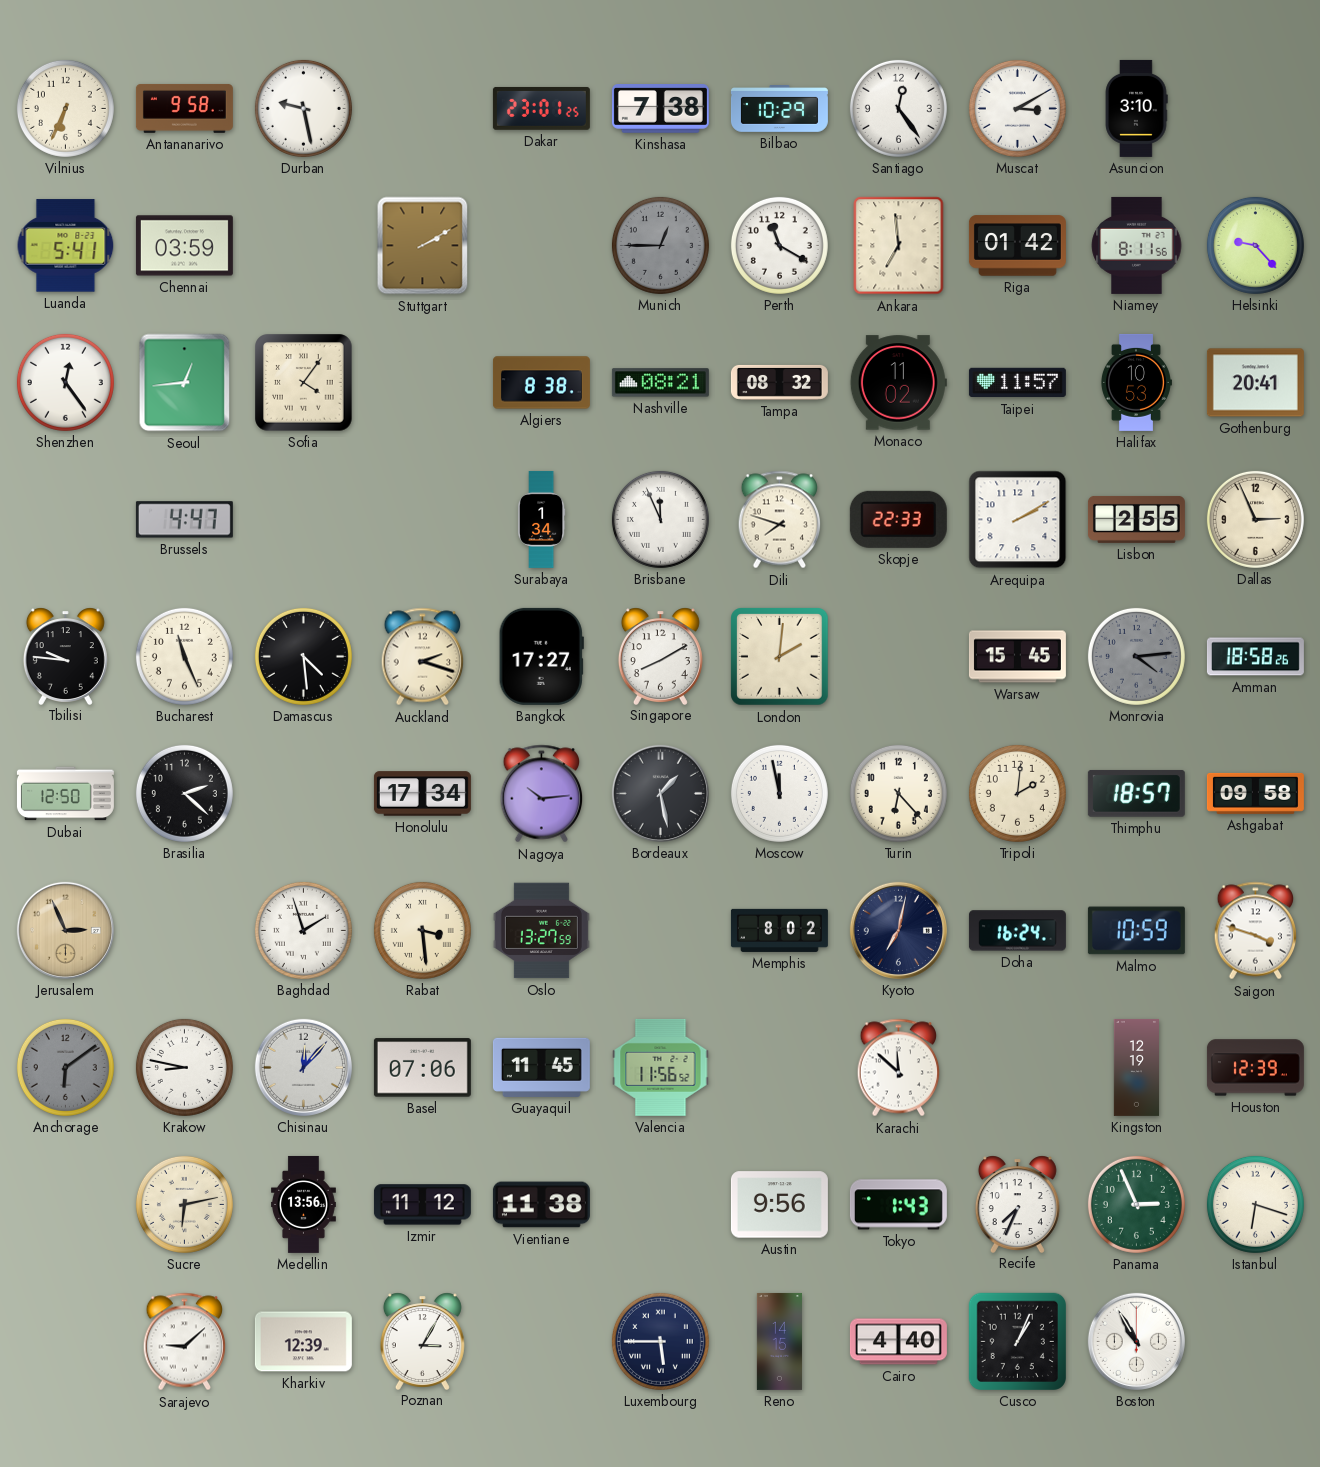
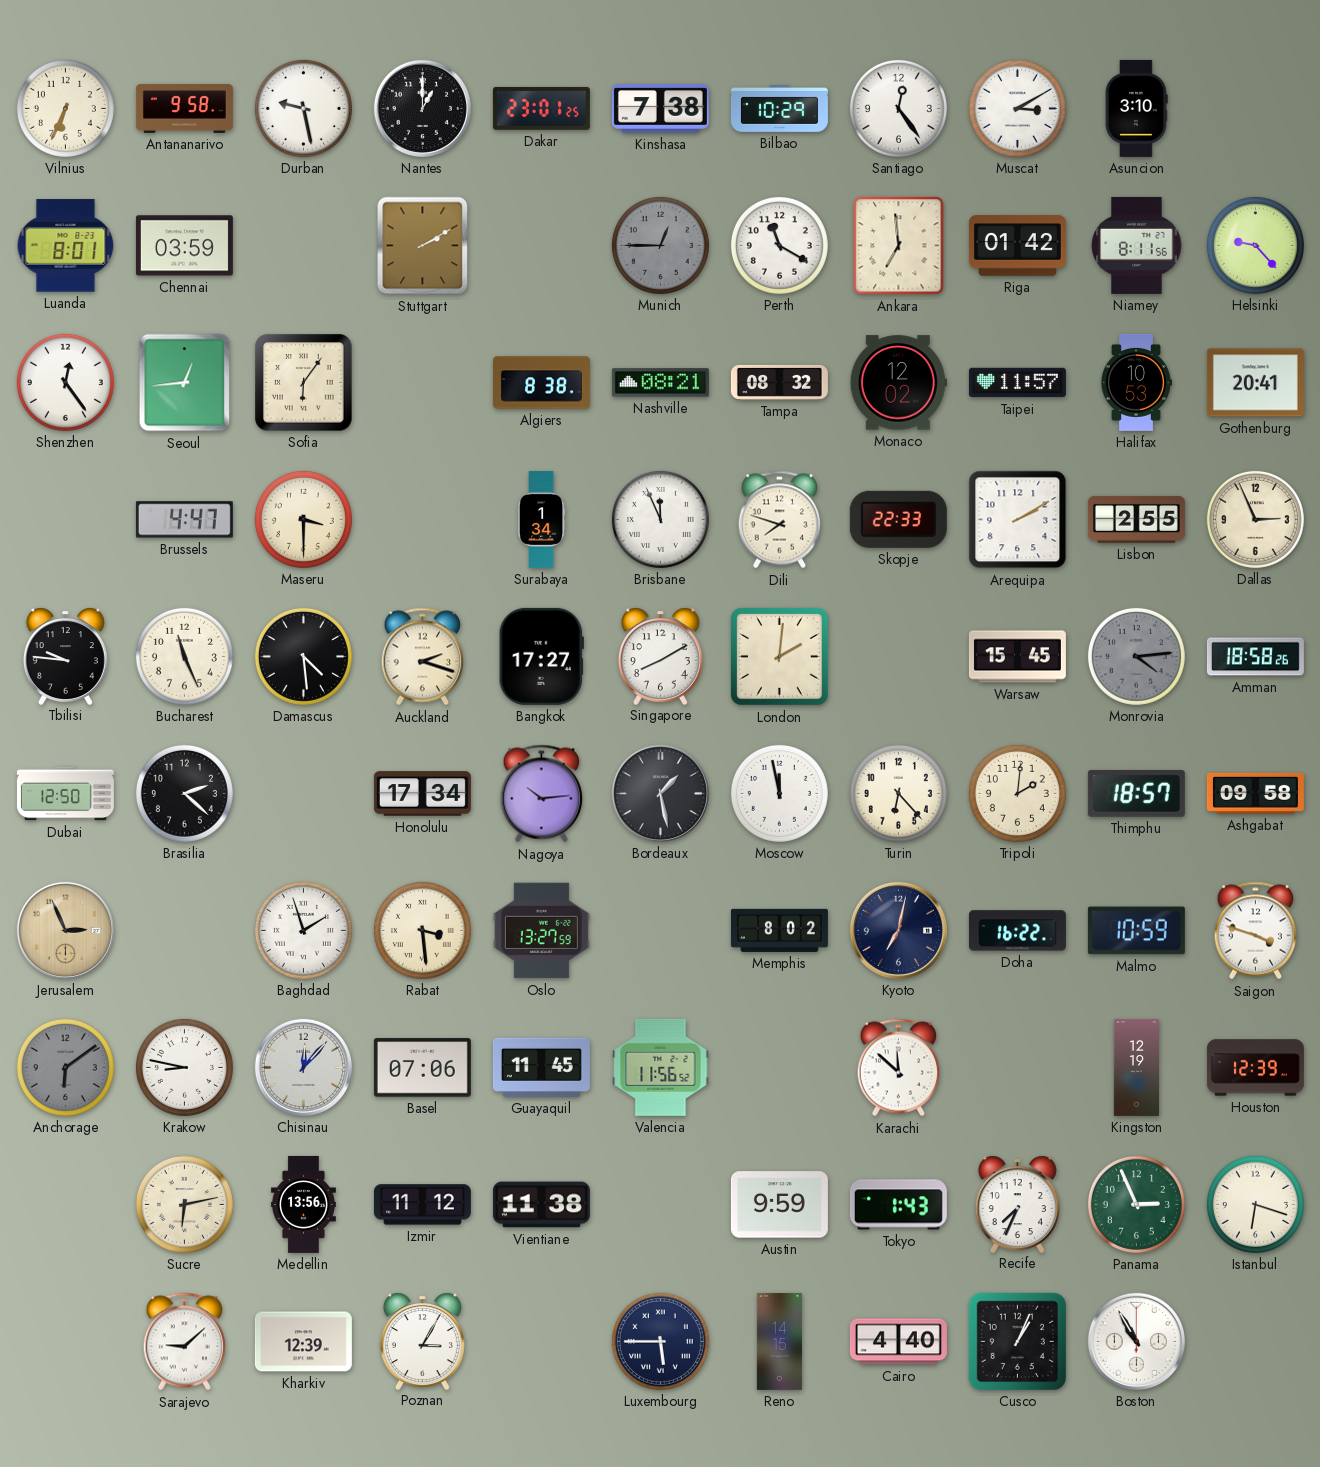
Nantes: none -> 1:00 (422, 108)
Luanda: 5:41 -> 8:01 (66, 246)
Sofia: 4:06 -> 6:06 (304, 383)
Monaco: 11:02 -> 12:02 (898, 383)
Maseru: none -> 3:30 (303, 519)
Doha: 16:24 -> 16:22 (1017, 931)
Austin: 9:56 -> 9:59 (779, 1205)
